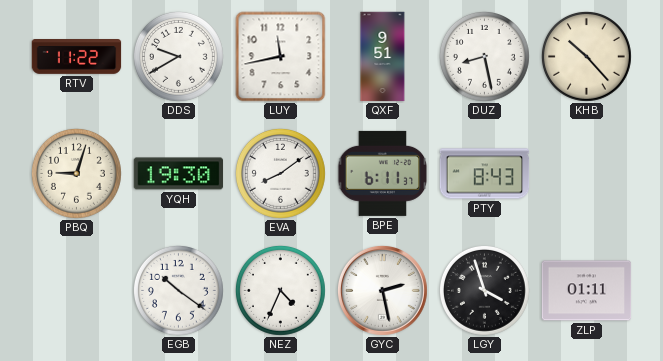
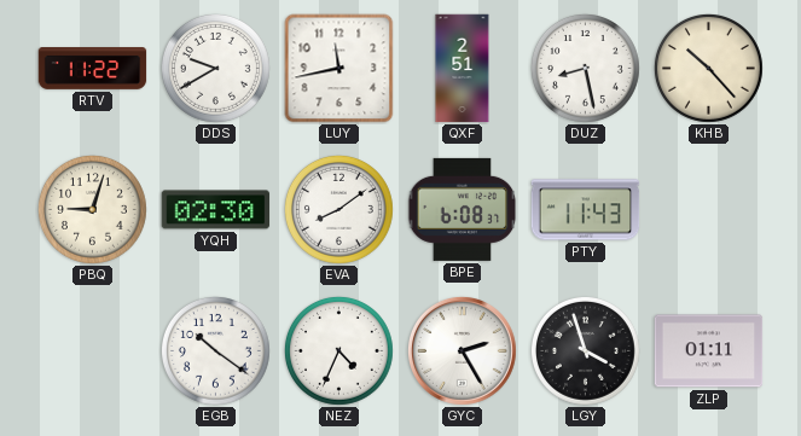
QXF: 9:51 -> 2:51 (463, 69)
YQH: 19:30 -> 02:30 (216, 210)
BPE: 6:11 -> 6:08 (463, 209)
PTY: 8:43 -> 11:43 (586, 210)
GYC: 2:28 -> 2:25 (462, 350)
